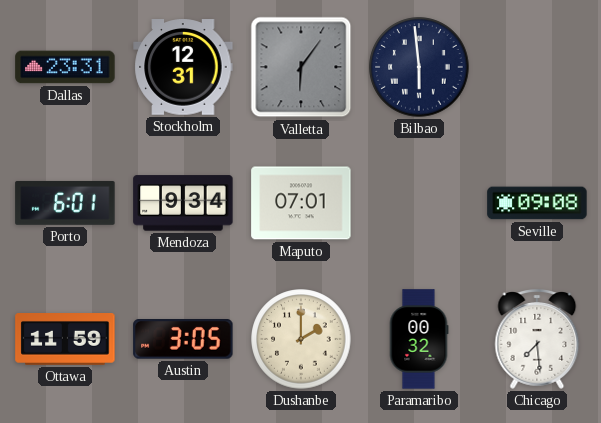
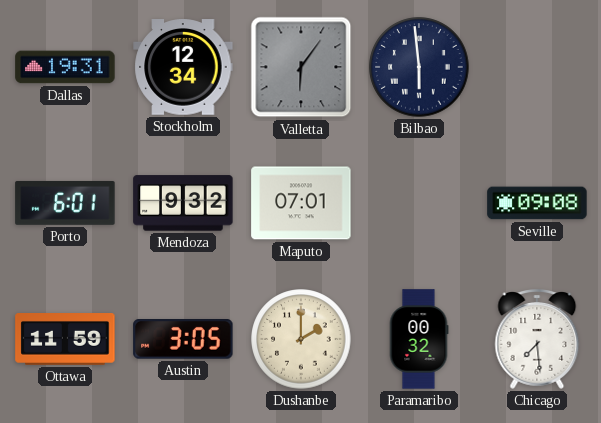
Dallas: 23:31 -> 19:31 (65, 67)
Stockholm: 12:31 -> 12:34 (183, 67)
Mendoza: 9:34 -> 9:32 (183, 203)
